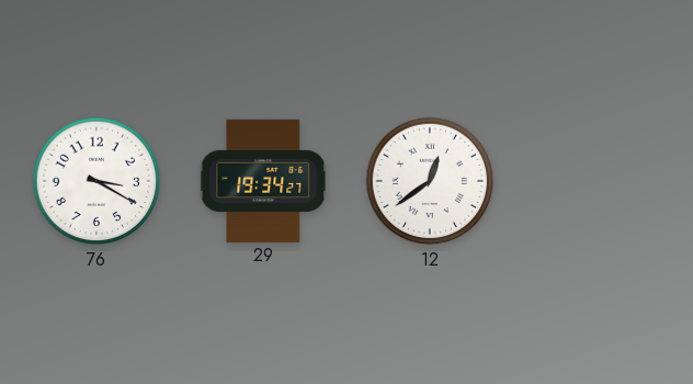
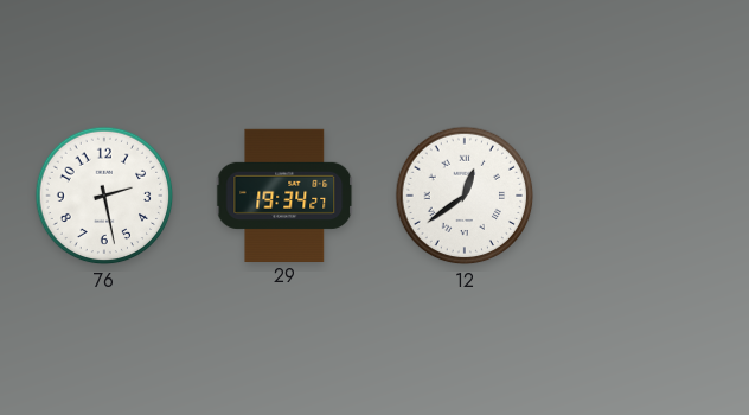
76: 3:20 -> 2:28 (104, 196)
